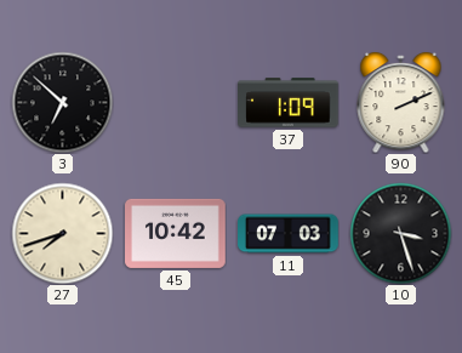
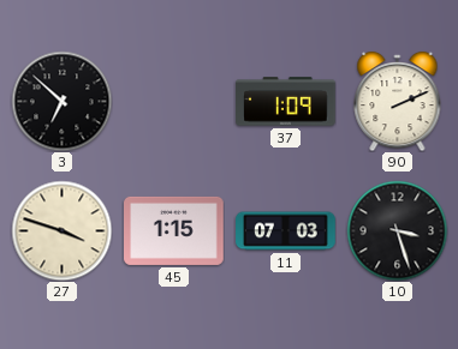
27: 7:42 -> 3:48 (61, 230)
45: 10:42 -> 1:15 (174, 230)
